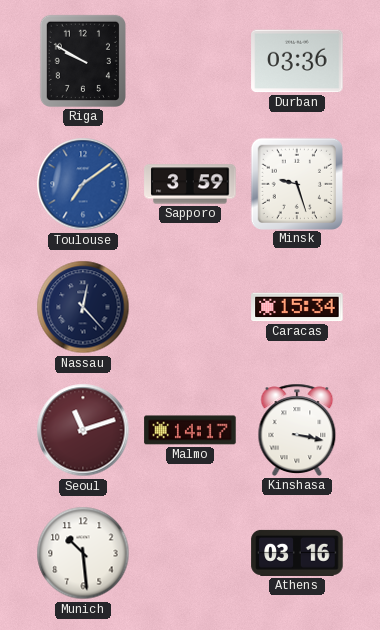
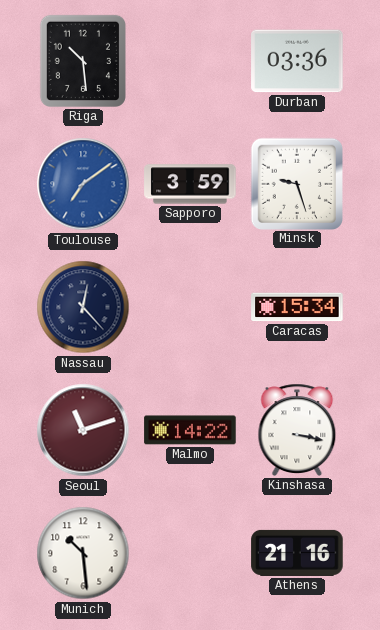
Riga: 9:50 -> 10:29 (83, 61)
Malmo: 14:17 -> 14:22 (190, 430)
Athens: 03:16 -> 21:16 (297, 553)
